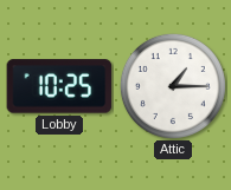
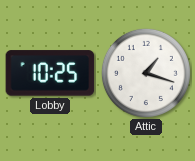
Attic: 1:15 -> 1:18 (146, 73)
